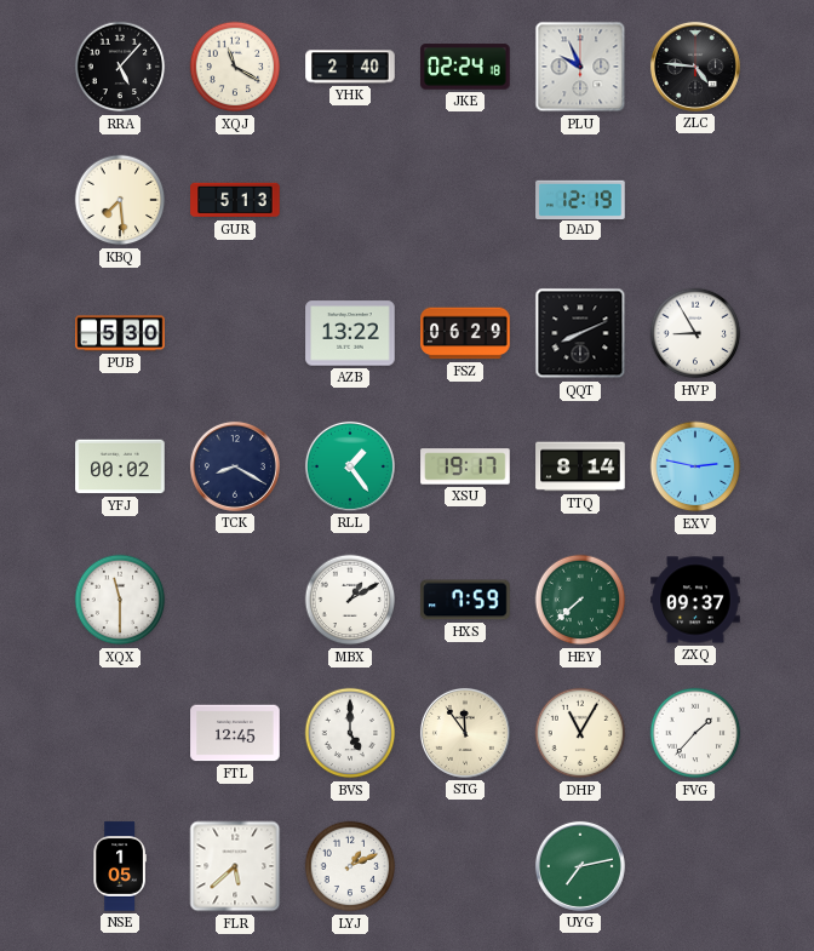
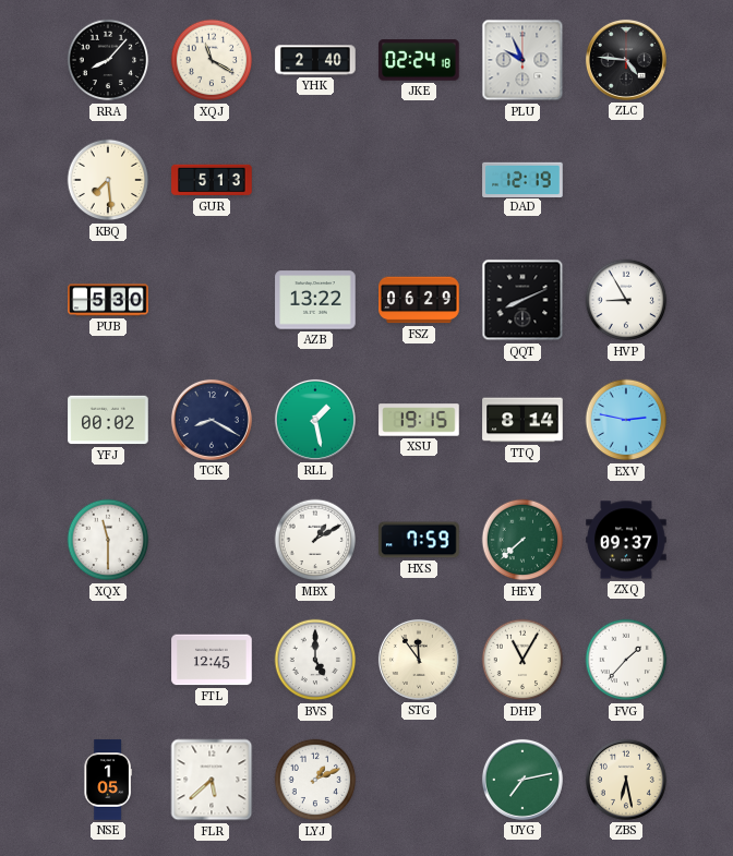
RRA: 5:07 -> 8:07 (108, 60)
RLL: 1:24 -> 1:28 (315, 420)
XSU: 19:17 -> 19:15 (419, 420)
ZBS: none -> 6:28 (626, 780)
